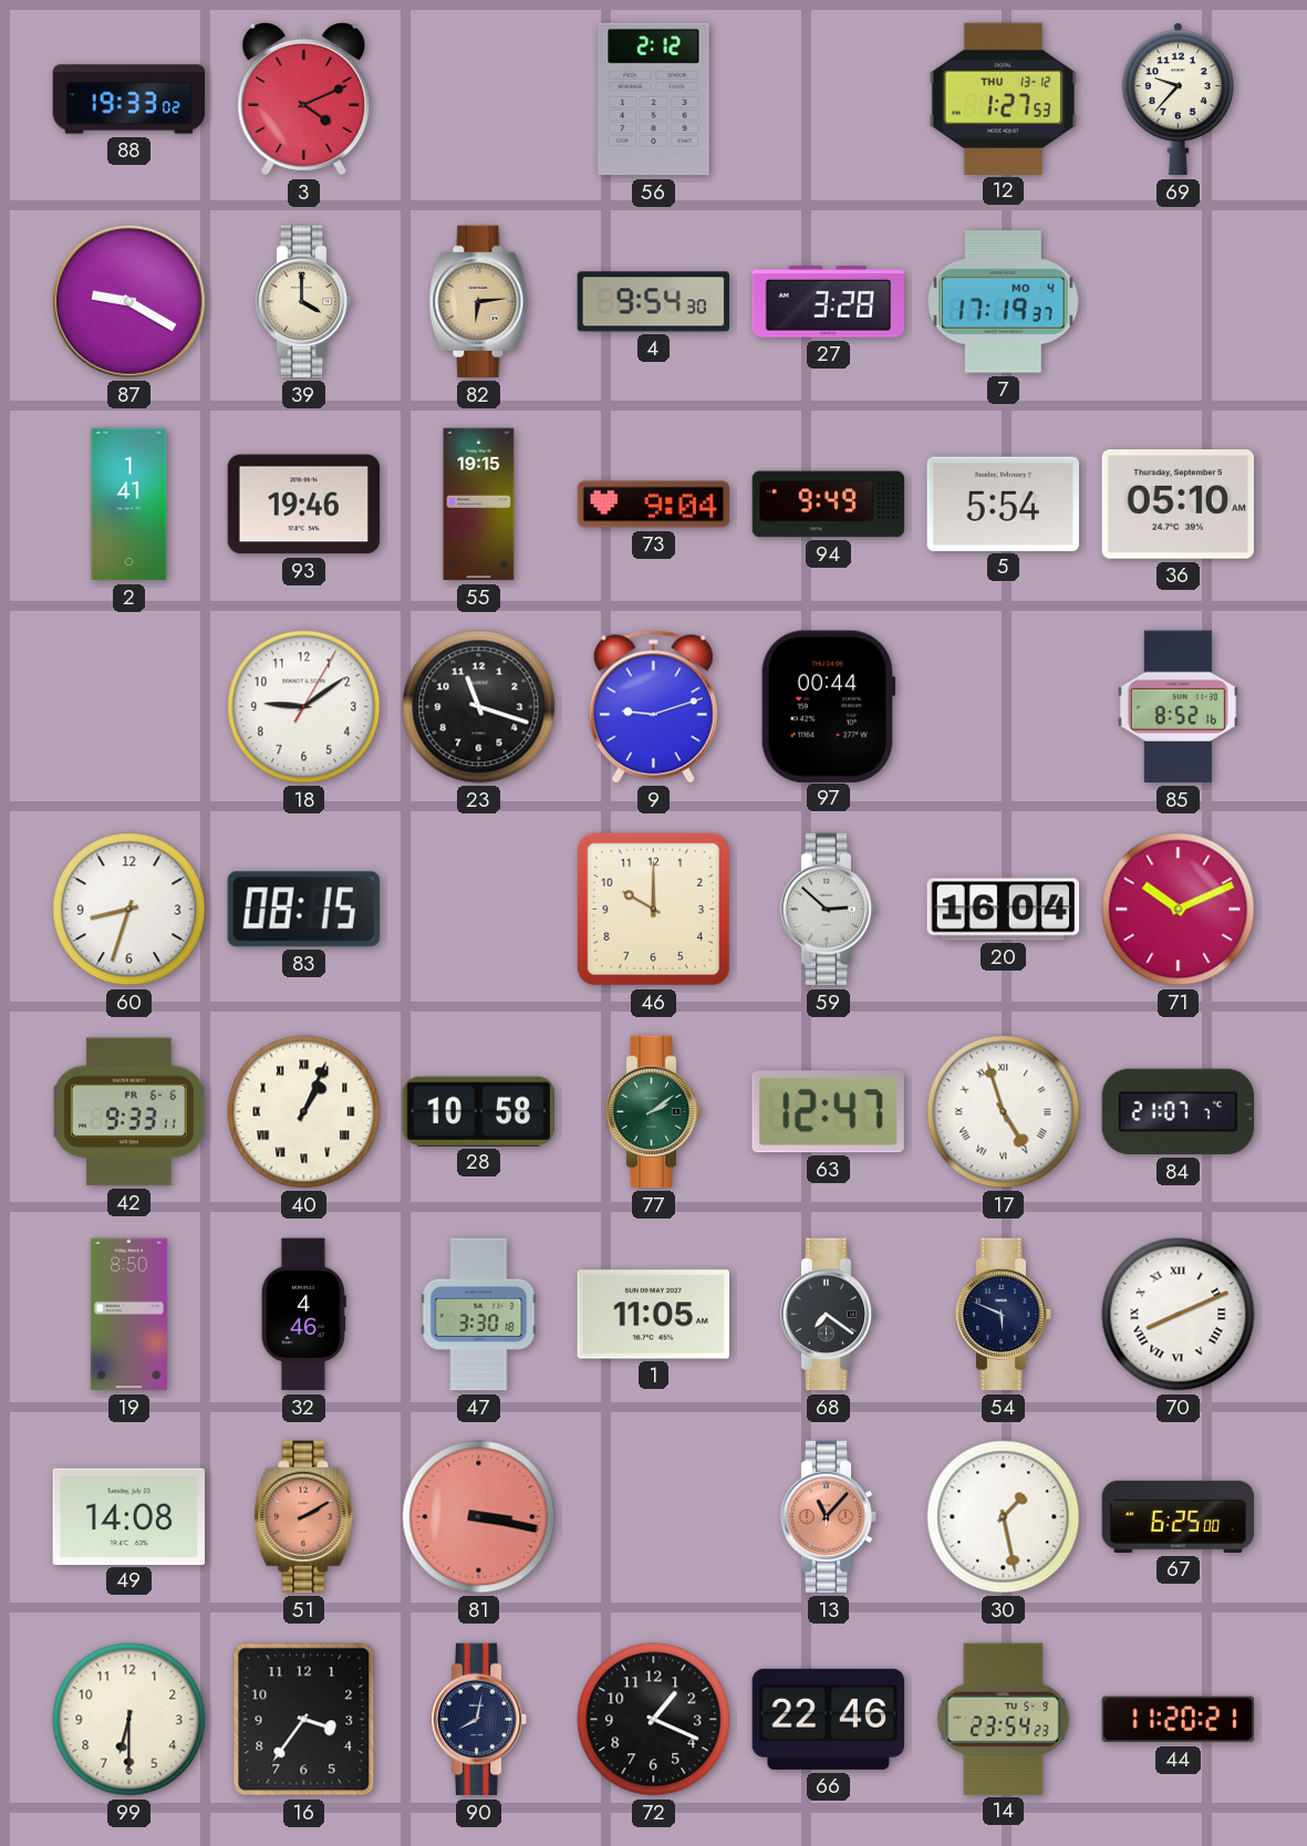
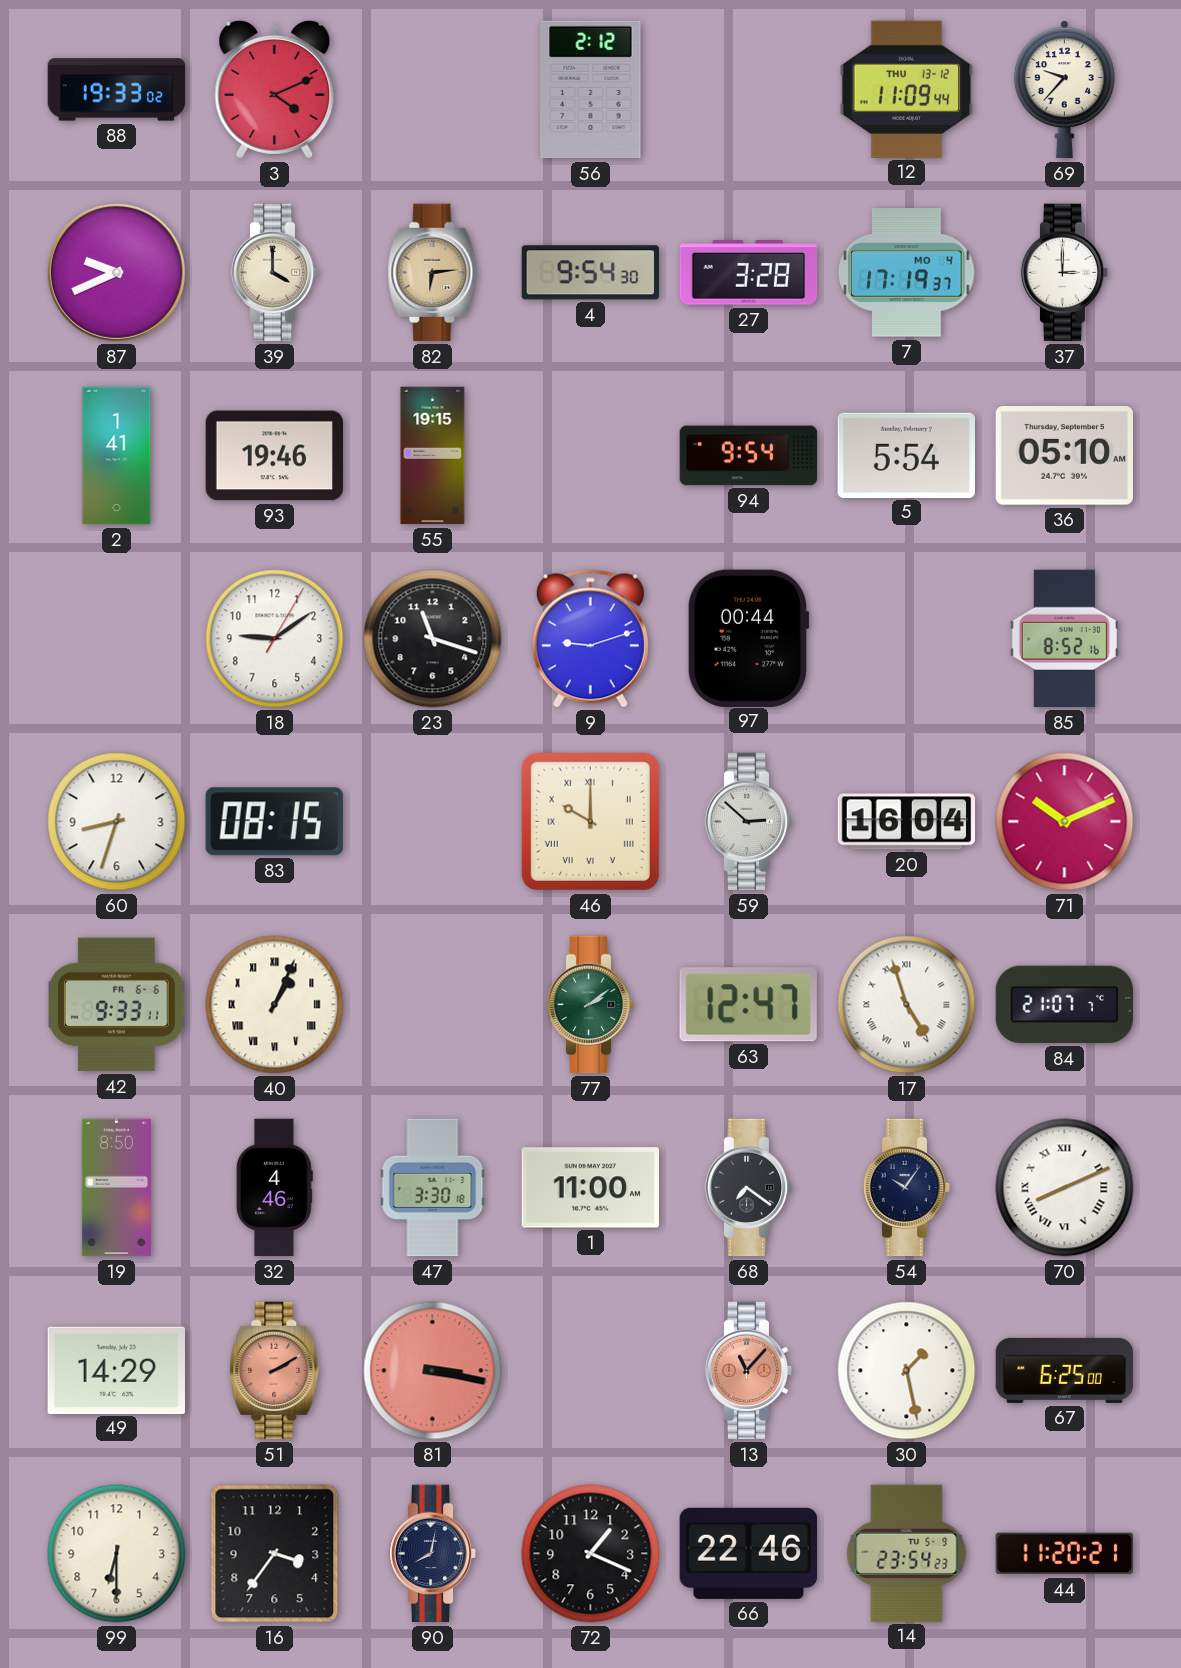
12: 1:27 -> 11:09 (907, 89)
87: 9:20 -> 9:41 (116, 272)
37: none -> 3:00 (1065, 273)
73: 9:04 -> none (654, 505)
94: 9:49 -> 9:54 (749, 456)
46 numerals: Arabic -> Roman (590, 821)
28: 10:58 -> none (478, 1111)
1: 11:05 -> 11:00 (591, 1188)
54: 5:49 -> 10:06 (907, 1188)
49: 14:08 -> 14:29 (116, 1370)
